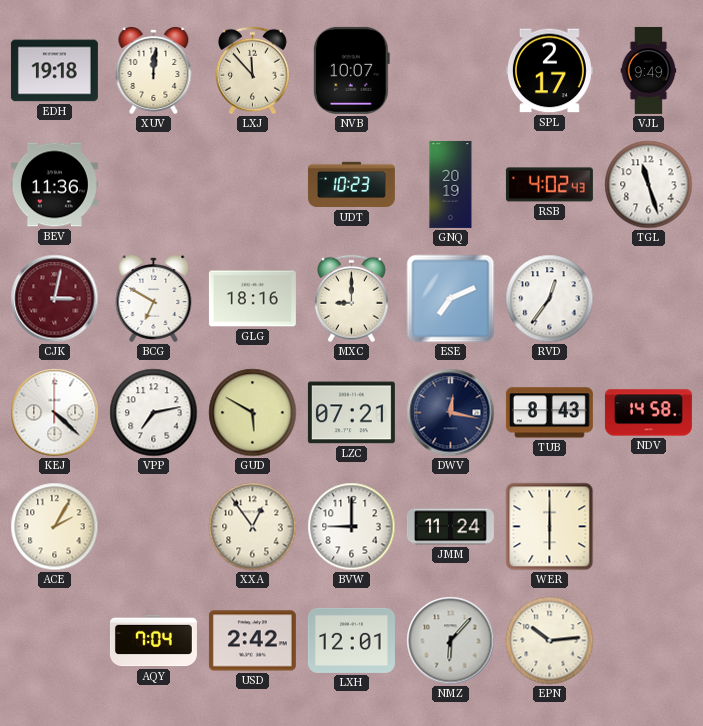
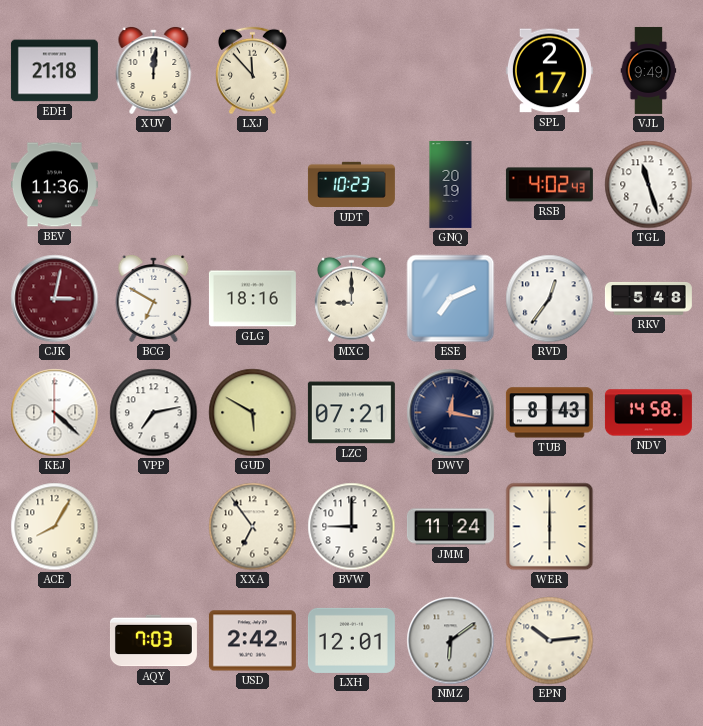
EDH: 19:18 -> 21:18 (54, 71)
NVB: 10:07 -> none (351, 70)
RKV: none -> 5:48 (648, 299)
ACE: 2:05 -> 8:05 (55, 527)
XXA: 12:54 -> 6:54 (253, 527)
AQY: 7:04 -> 7:03 (153, 641)
NMZ: 6:07 -> 6:09 (451, 641)
